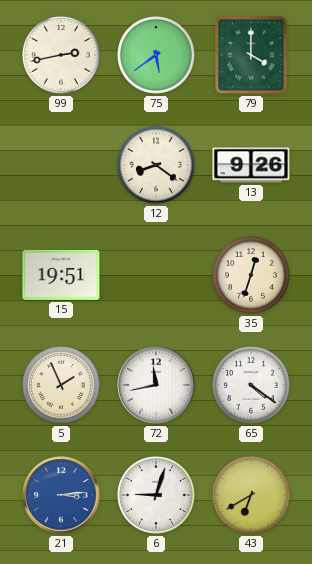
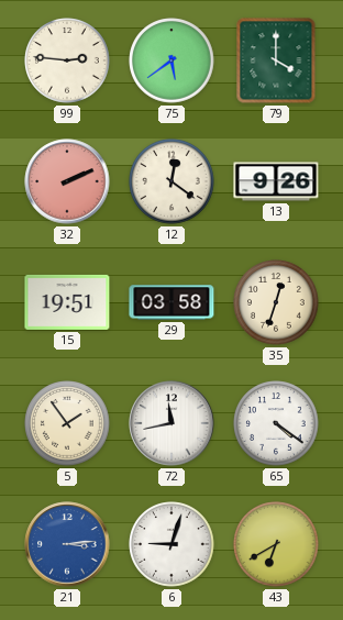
99: 2:43 -> 2:46 (67, 60)
32: none -> 2:11 (67, 181)
12: 8:21 -> 12:21 (171, 181)
29: none -> 03:58 (171, 302)
5: 1:56 -> 1:54 (67, 423)
